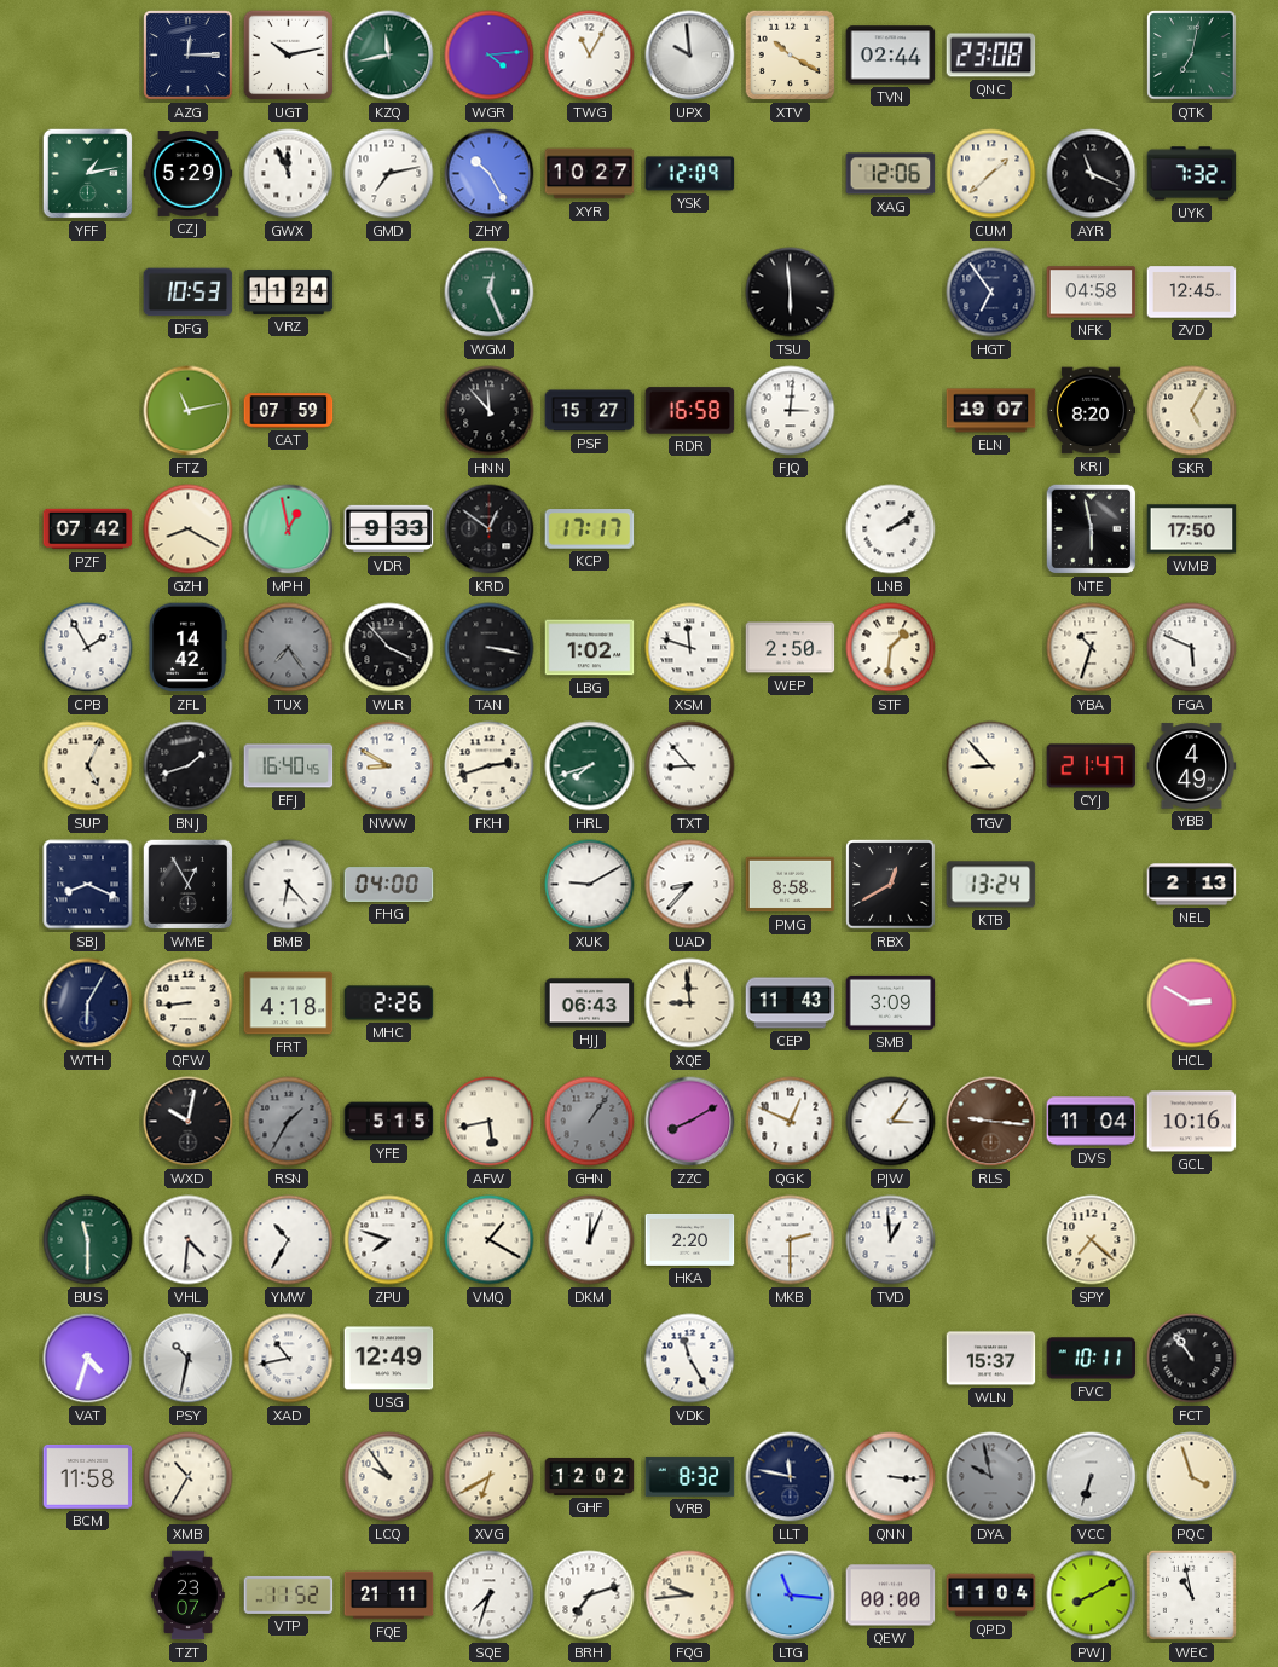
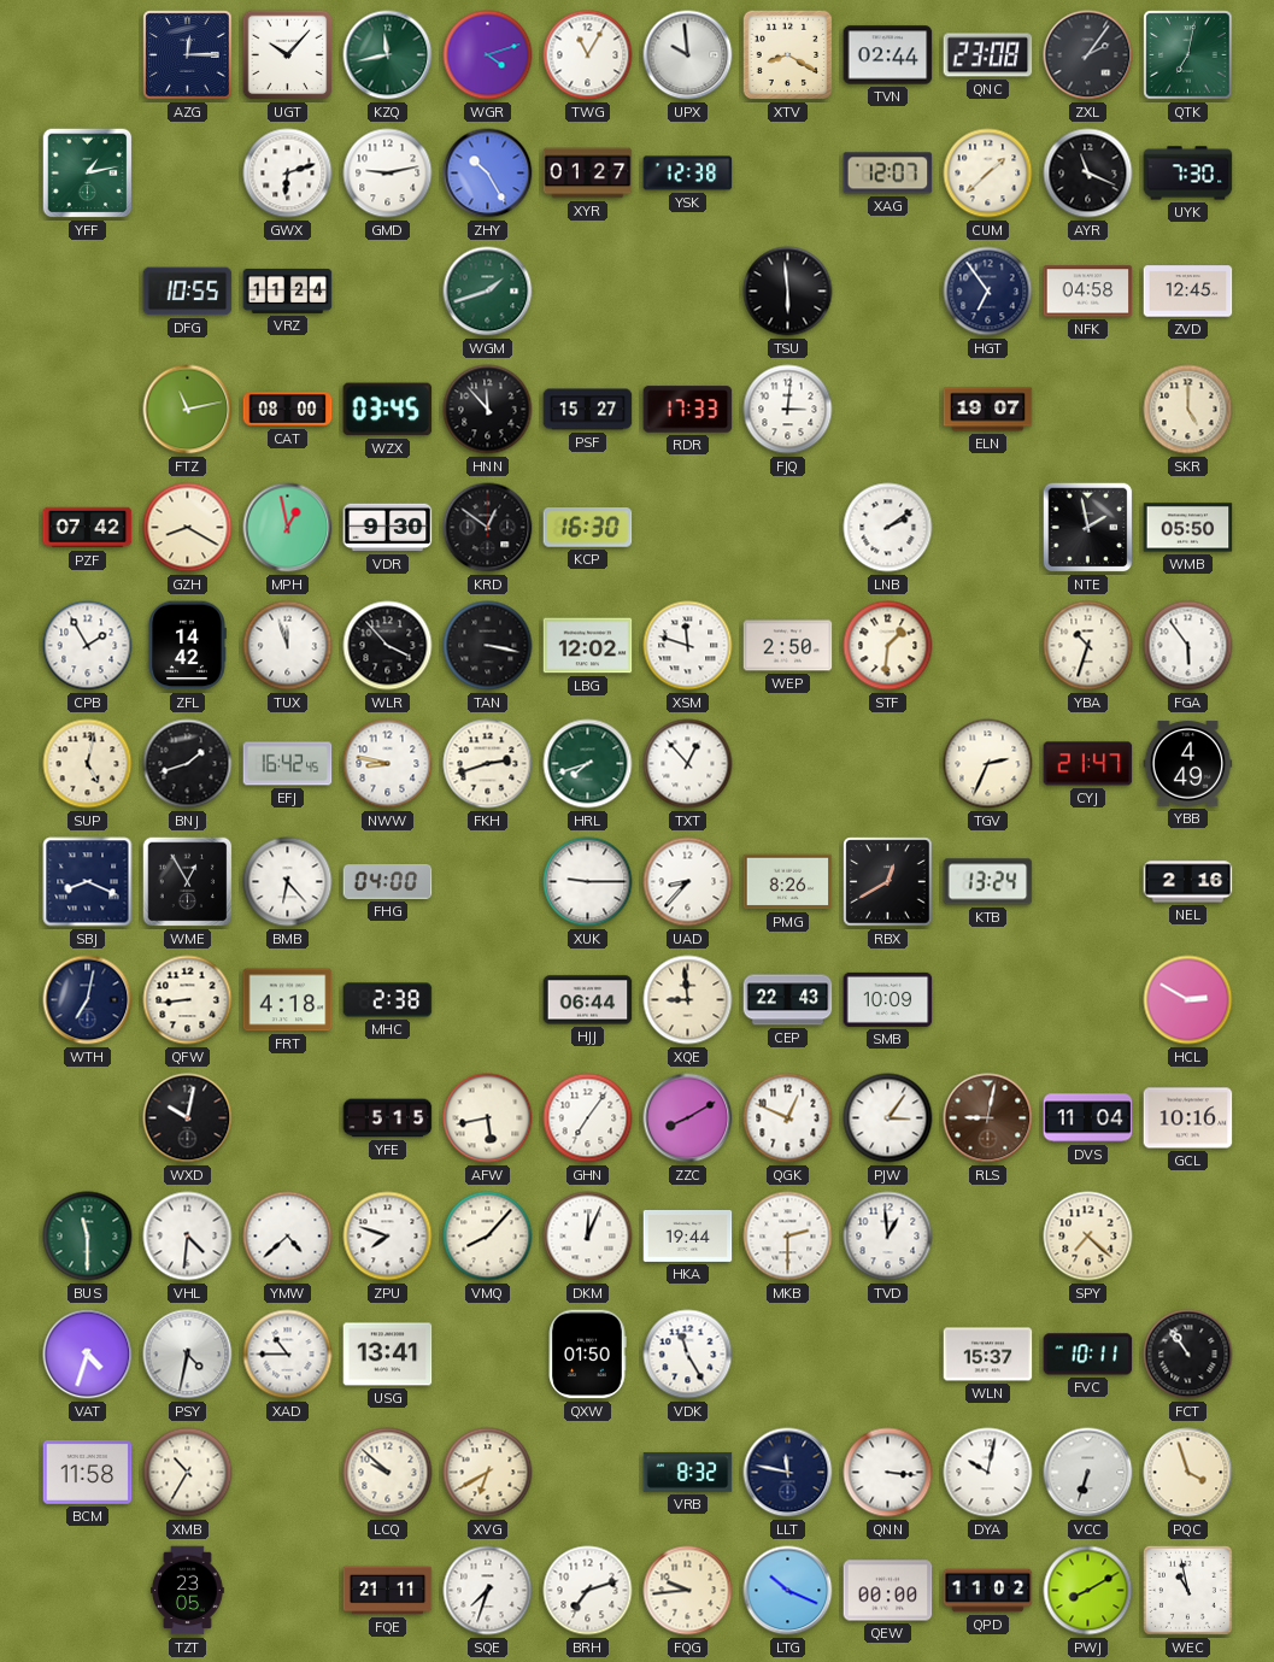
UGT: 10:13 -> 10:07 (288, 55)
WGR: 4:14 -> 4:12 (488, 55)
XTV: 10:20 -> 8:20 (788, 55)
ZXL: none -> 2:06 (1088, 55)
CZJ: 5:29 -> none (189, 174)
GWX: 11:56 -> 6:12 (288, 174)
GMD: 7:13 -> 9:13 (388, 174)
XYR: 10:27 -> 01:27 (588, 174)
YSK: 12:09 -> 12:38 (688, 174)
XAG: 12:06 -> 12:07 (888, 174)
UYK: 7:32 -> 7:30 (1188, 174)
DFG: 10:53 -> 10:55 (188, 292)
WGM: 12:26 -> 1:42 (488, 292)
CAT: 07:59 -> 08:00 (288, 410)
WZX: none -> 03:45 (388, 410)
RDR: 16:58 -> 17:33 (688, 410)
KRJ: 8:20 -> none (1091, 411)
SKR: 5:05 -> 5:00 (1188, 410)
VDR: 9:33 -> 9:30 (388, 528)
KCP: 17:17 -> 16:30 (588, 528)
NTE: 5:58 -> 1:58 (1088, 528)
WMB: 17:50 -> 05:50 (1188, 528)
TUX: 7:24 -> 11:57 (288, 646)
TUX dial: grey -> white (288, 646)
LBG: 1:02 -> 12:02 (588, 646)
FGA: 5:49 -> 5:54 (1188, 646)
SUP: 5:04 -> 5:02 (88, 764)
EFJ: 16:40 -> 16:42 (288, 764)
NWW: 8:50 -> 8:47 (388, 764)
TXT: 8:53 -> 12:53 (688, 764)
TGV: 8:53 -> 2:34 (988, 764)
XUK: 9:10 -> 9:15 (588, 882)
PMG: 8:58 -> 8:26 (788, 882)
NEL: 2:13 -> 2:16 (1188, 882)
WTH: 6:05 -> 7:02 (88, 1000)
MHC: 2:26 -> 2:38 (388, 1000)
HJJ: 06:43 -> 06:44 (588, 1000)
CEP: 11:43 -> 22:43 (788, 1000)
SMB: 3:09 -> 10:09 (888, 999)
RSN: 1:35 -> none (289, 1122)
GHN: 1:06 -> 7:06 (588, 1118)
GHN dial: grey -> white (588, 1118)
RLS: 9:16 -> 9:02 (988, 1118)
YMW: 10:35 -> 4:38 (288, 1237)
VMQ: 1:20 -> 8:07 (488, 1237)
HKA: 2:20 -> 19:44 (688, 1235)
PSY: 10:32 -> 4:32 (188, 1355)
XAD: 10:43 -> 10:45 (288, 1355)
USG: 12:49 -> 13:41 (388, 1355)
QXW: none -> 01:50 (587, 1355)
LCQ: 9:54 -> 9:52 (388, 1473)
GHF: 12:02 -> none (590, 1476)
DYA: 9:58 -> 10:02 (988, 1473)
DYA dial: grey -> white (988, 1473)
TZT: 23:07 -> 23:05 (188, 1591)
VTP: 11:52 -> none (289, 1594)
LTG: 11:16 -> 10:19 (788, 1591)
QPD: 11:04 -> 11:02 (988, 1591)
